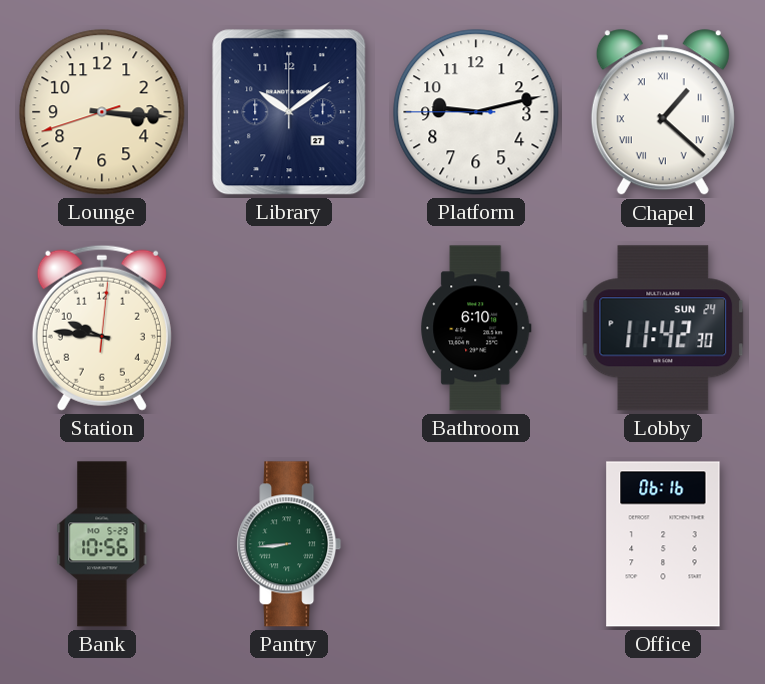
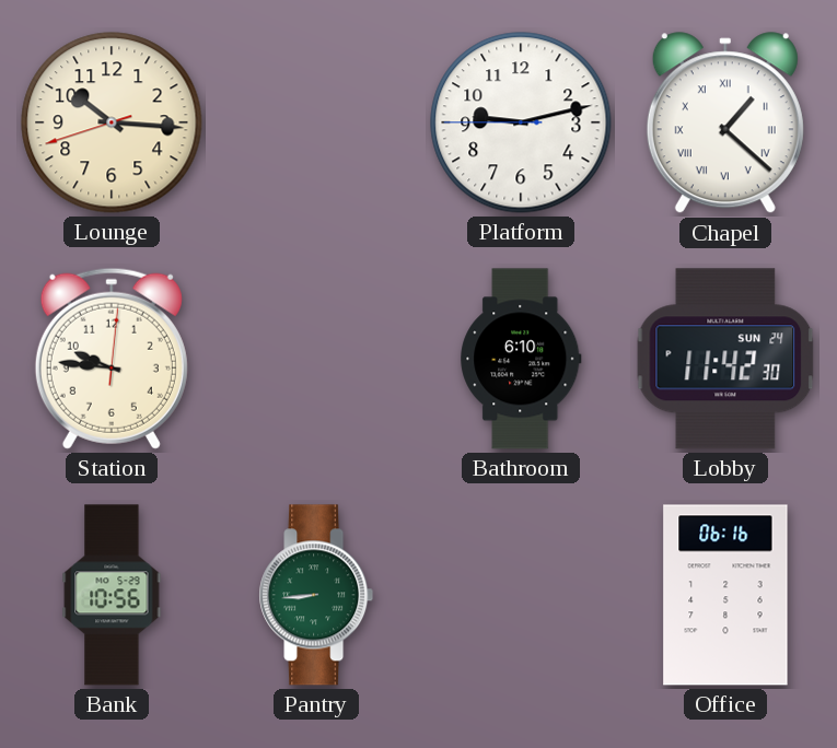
Lounge: 3:15 -> 10:15 (112, 122)
Library: 10:09 -> none (289, 112)
